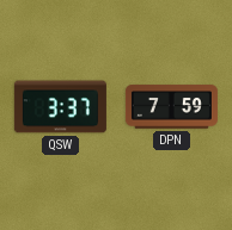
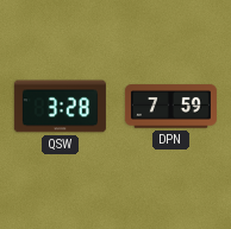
QSW: 3:37 -> 3:28 (60, 107)
